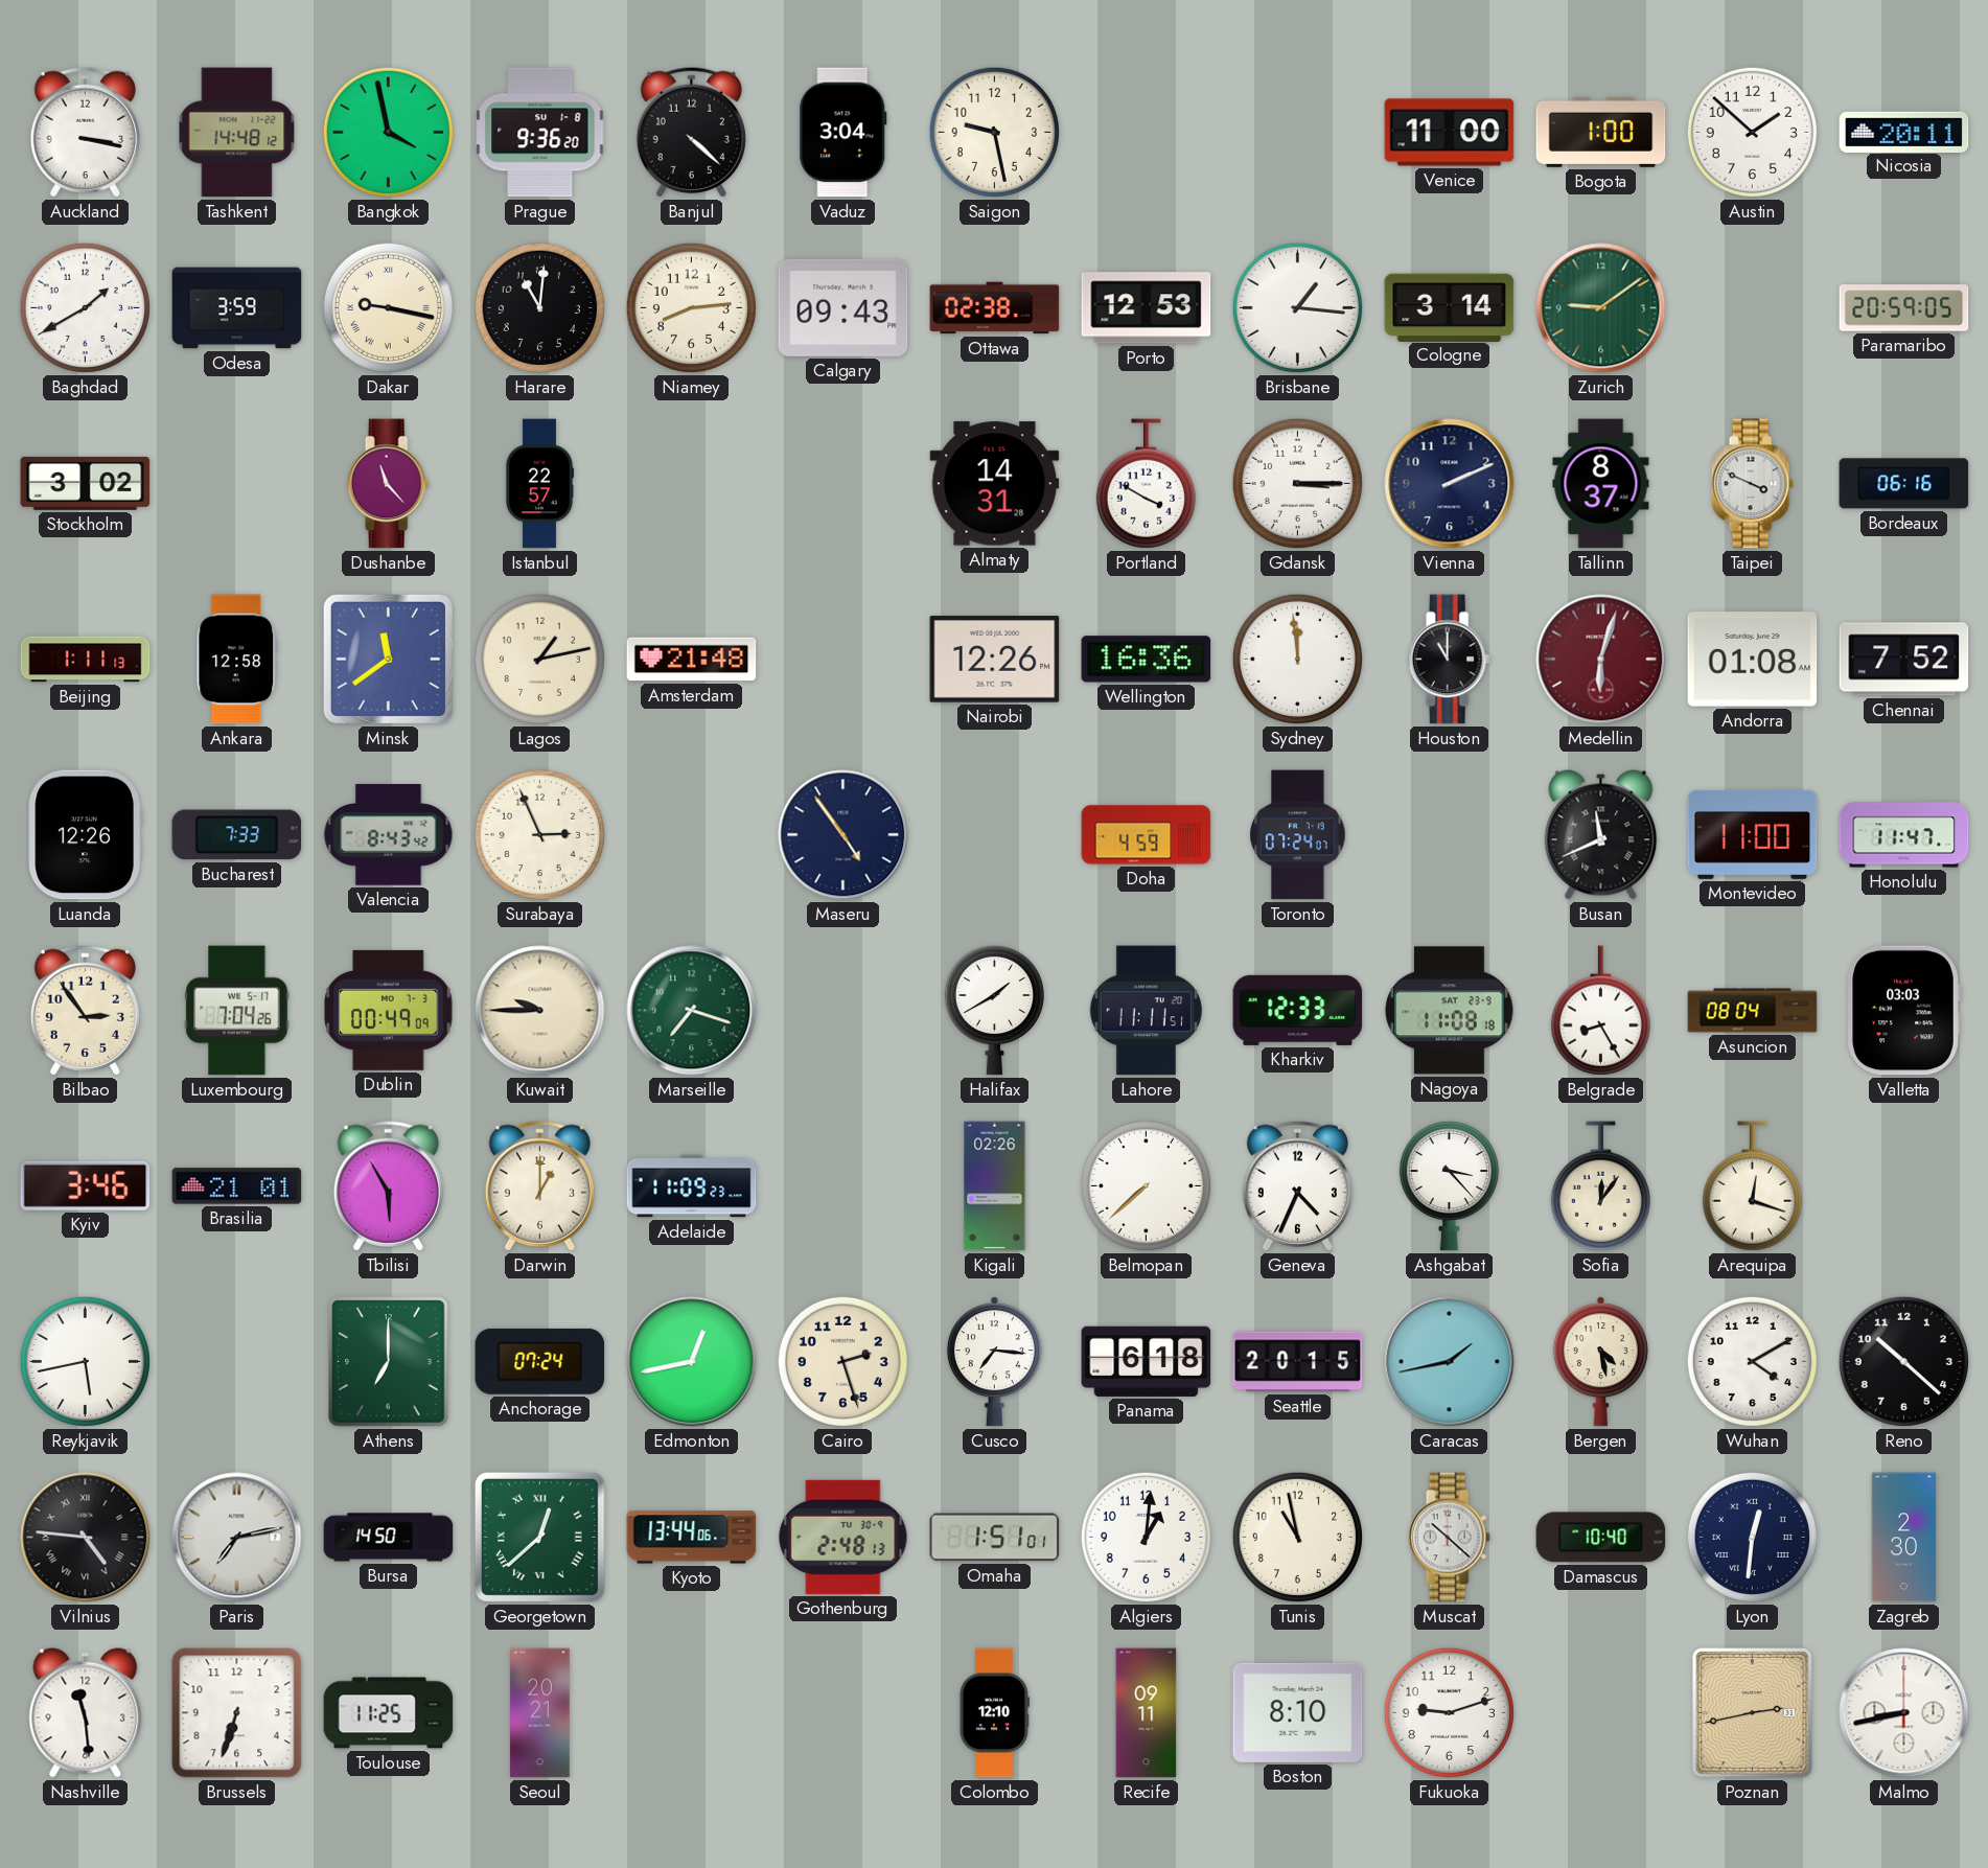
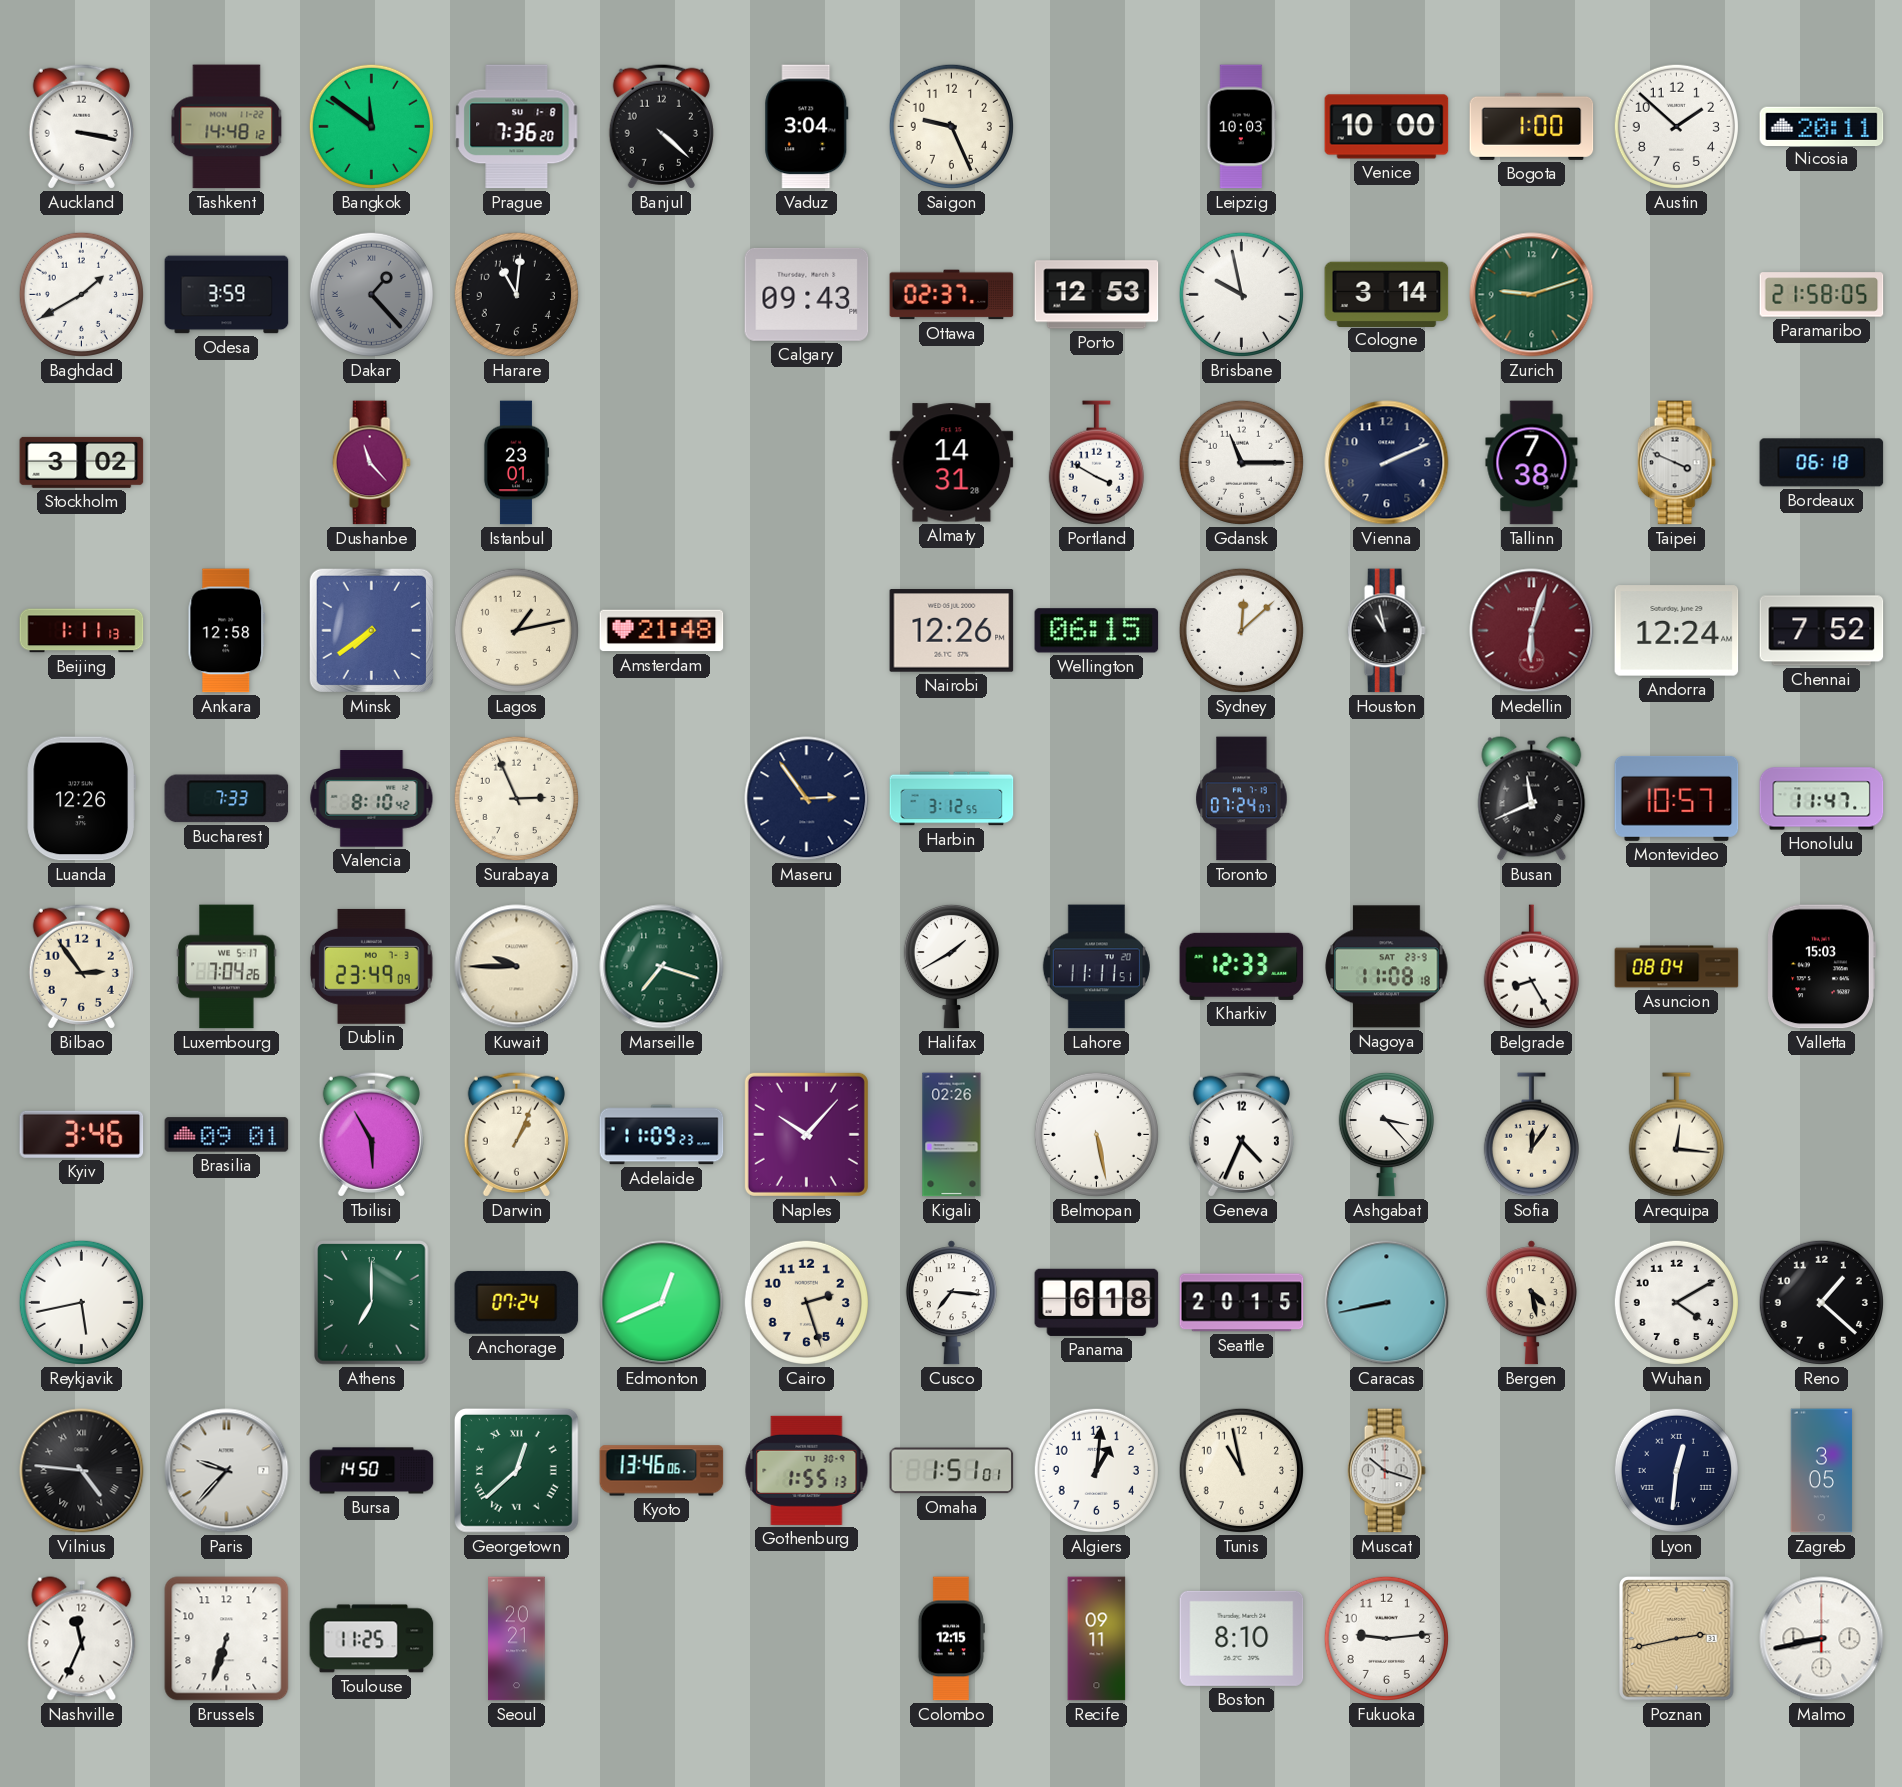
Bangkok: 3:58 -> 11:51 (371, 126)
Prague: 9:36 -> 7:36 (517, 127)
Saigon: 9:28 -> 9:26 (951, 126)
Leipzig: none -> 10:03 (1241, 127)
Venice: 11:00 -> 10:00 (1387, 127)
Dakar: 9:17 -> 1:23 (371, 294)
Dakar dial: cream -> grey (371, 294)
Niamey: 8:14 -> none (691, 307)
Ottawa: 02:38 -> 02:37 (952, 295)
Brisbane: 1:16 -> 9:58 (1241, 294)
Zurich: 9:09 -> 9:12 (1532, 295)
Paramaribo: 20:59 -> 21:58 (1822, 295)
Istanbul: 22:57 -> 23:01 (516, 463)
Gdansk: 3:15 -> 11:15 (1241, 462)
Tallinn: 8:37 -> 7:38 (1532, 463)
Bordeaux: 06:16 -> 06:18 (1822, 463)
Minsk: 11:39 -> 7:39 (371, 630)
Wellington: 16:36 -> 06:15 (1097, 631)
Sydney: 11:59 -> 12:08 (1241, 630)
Houston: 11:00 -> 10:58 (1386, 631)
Andorra: 01:08 -> 12:24 (1677, 631)
Valencia: 8:43 -> 8:10 (372, 799)
Maseru: 4:54 -> 2:54 (807, 799)
Harbin: none -> 3:12 (952, 799)
Doha: 4:59 -> none (1147, 835)
Montevideo: 11:00 -> 10:57 (1677, 798)
Dublin: 00:49 -> 23:49 (372, 966)
Valletta: 03:03 -> 15:03 (1821, 967)
Brasilia: 21:01 -> 09:01 (227, 1135)
Darwin: 1:00 -> 1:04 (516, 1134)
Naples: none -> 10:07 (806, 1134)
Belmopan: 7:38 -> 5:28 (1096, 1134)
Arequipa: 12:18 -> 12:16 (1676, 1135)
Edmonton: 12:43 -> 12:41 (662, 1303)
Caracas: 1:43 -> 8:43 (1387, 1303)
Reno: 10:22 -> 1:22 (1821, 1302)
Paris: 7:13 -> 9:37 (227, 1471)
Kyoto: 13:44 -> 13:46 (662, 1471)
Gothenburg: 2:48 -> 1:55 (807, 1470)
Muscat: 10:22 -> 10:18 (1386, 1471)
Damascus: 10:40 -> none (1601, 1538)
Zagreb: 2:30 -> 3:05 (1822, 1471)
Nashville: 11:29 -> 11:34 (82, 1639)
Colombo: 12:10 -> 12:15 (951, 1639)
Fukuoka: 9:12 -> 9:14 (1386, 1638)
